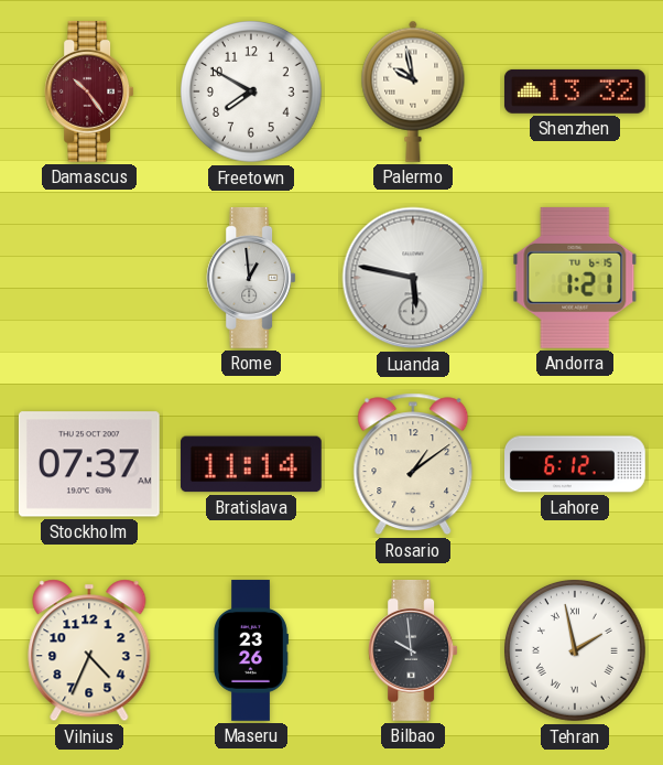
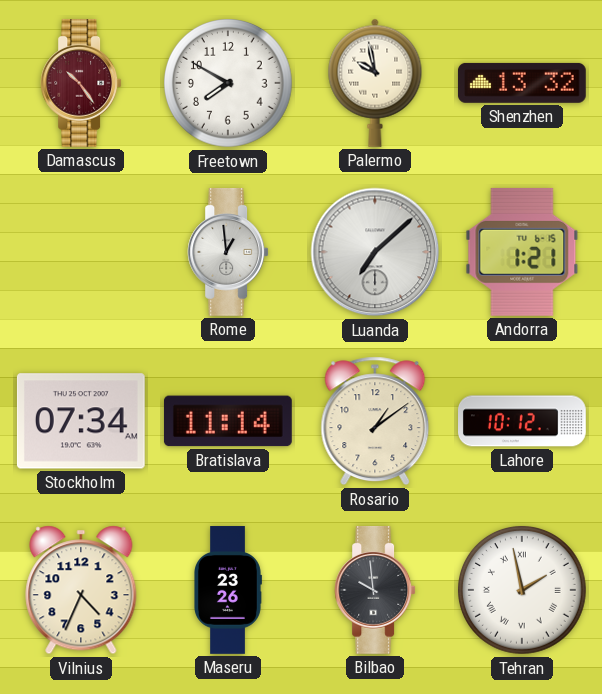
Luanda: 5:47 -> 7:08 (375, 252)
Stockholm: 07:37 -> 07:34 (81, 421)
Lahore: 6:12 -> 10:12 (523, 421)
